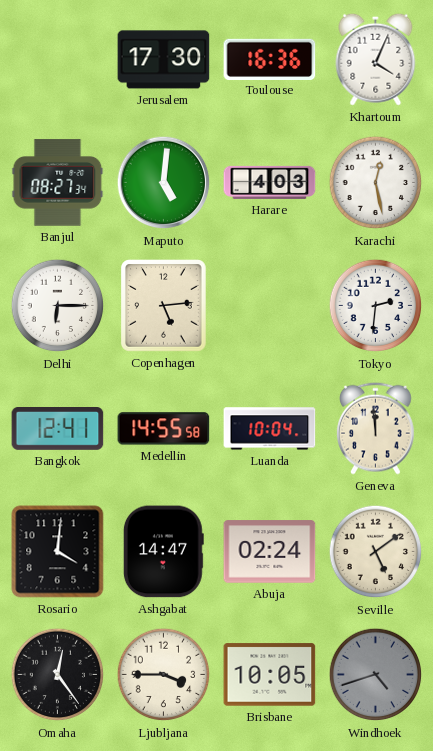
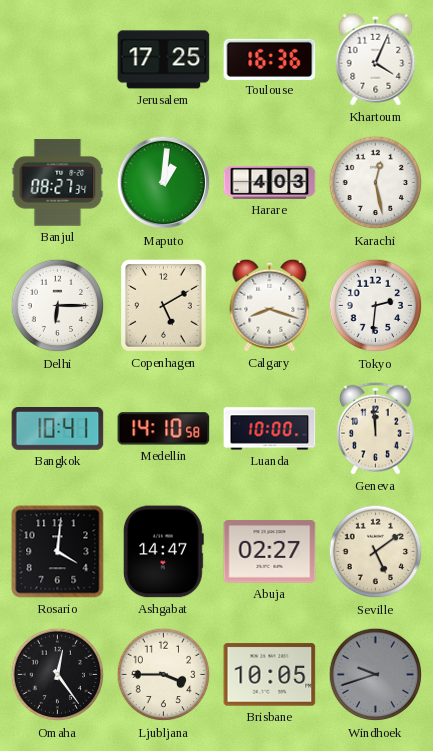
Jerusalem: 17:30 -> 17:25 (164, 60)
Maputo: 5:01 -> 1:01 (164, 183)
Copenhagen: 5:14 -> 5:10 (164, 306)
Calgary: none -> 8:18 (270, 305)
Bangkok: 12:41 -> 10:41 (58, 429)
Medellin: 14:55 -> 14:10 (164, 429)
Luanda: 10:04 -> 10:00 (270, 429)
Abuja: 02:24 -> 02:27 (270, 552)
Windhoek: 4:42 -> 9:42 (376, 675)
